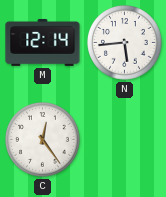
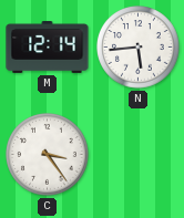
C: 12:24 -> 3:24 (48, 155)
